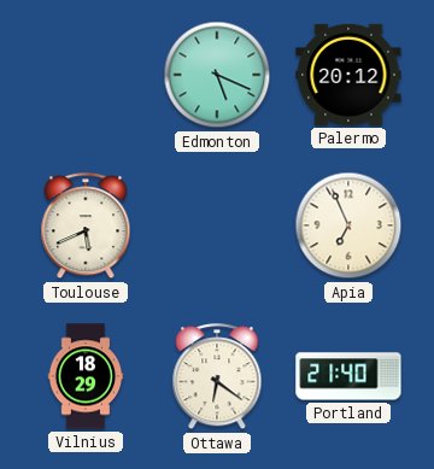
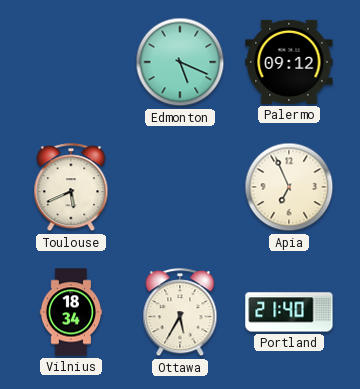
Palermo: 20:12 -> 09:12 (289, 62)
Vilnius: 18:29 -> 18:34 (71, 312)
Ottawa: 6:21 -> 5:35 (180, 313)
